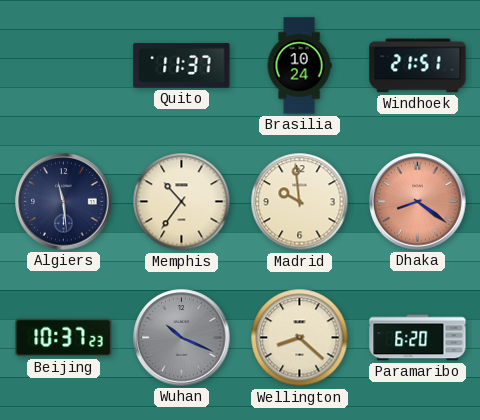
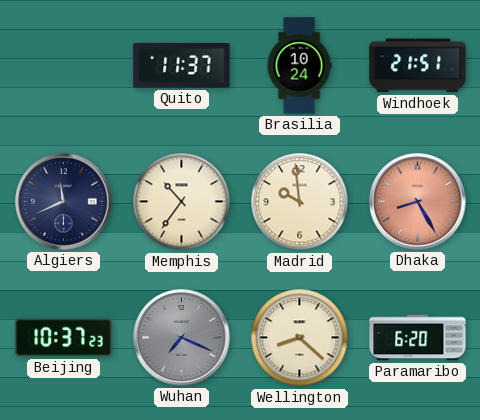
Algiers: 11:29 -> 11:41 (64, 202)
Dhaka: 8:21 -> 8:25 (418, 202)
Wuhan: 10:19 -> 7:19 (182, 338)
